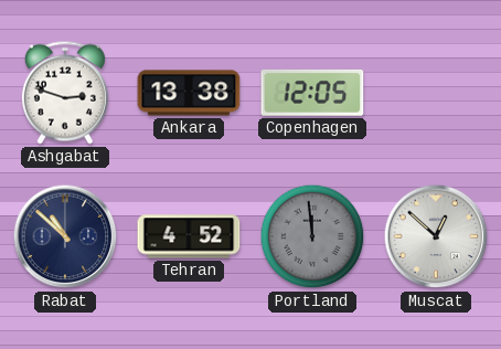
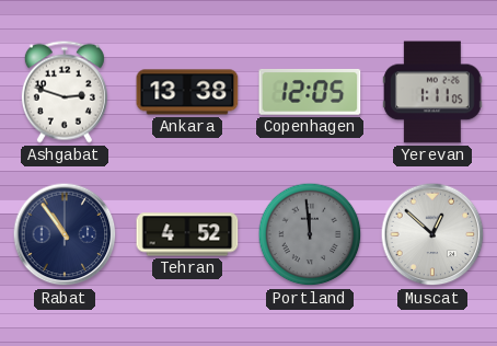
Yerevan: none -> 1:11 (434, 92)
Rabat: 10:52 -> 10:54 (65, 234)
